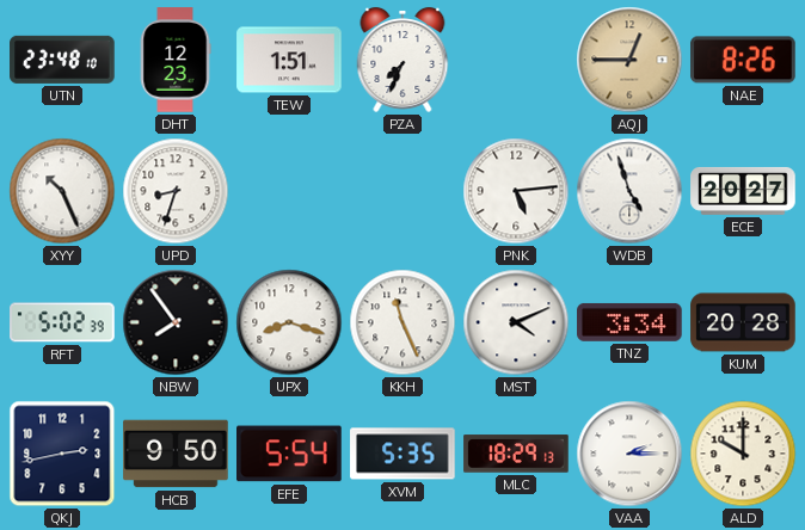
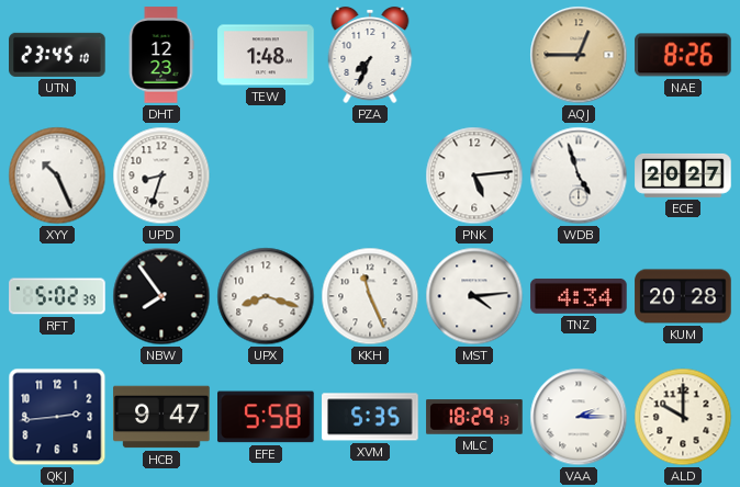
UTN: 23:48 -> 23:45 (57, 55)
TEW: 1:51 -> 1:48 (266, 55)
MST: 4:11 -> 4:14 (474, 296)
TNZ: 3:34 -> 4:34 (579, 296)
QKJ: 2:43 -> 2:44 (57, 417)
HCB: 9:50 -> 9:47 (161, 417)
EFE: 5:54 -> 5:58 (266, 417)
